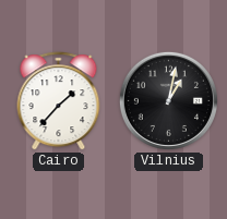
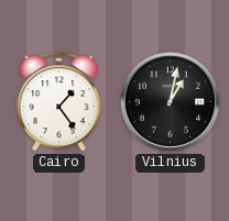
Cairo: 1:37 -> 1:24 (59, 102)
